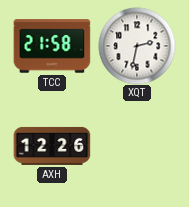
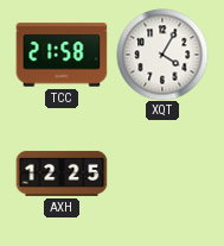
XQT: 2:32 -> 4:05 (162, 55)
AXH: 12:26 -> 12:25 (62, 174)
